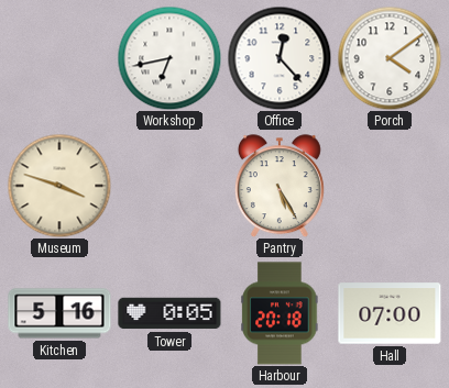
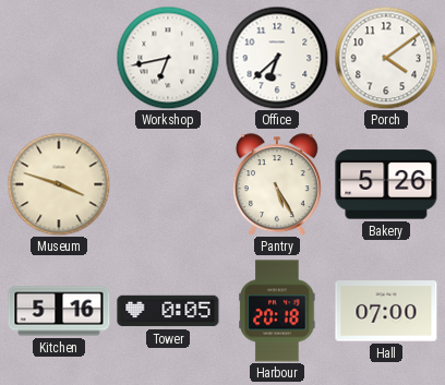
Office: 12:23 -> 6:38 (277, 58)
Bakery: none -> 5:26 (386, 184)
